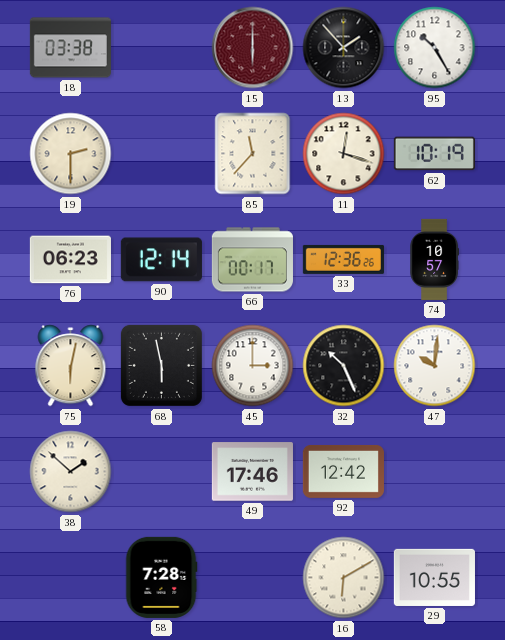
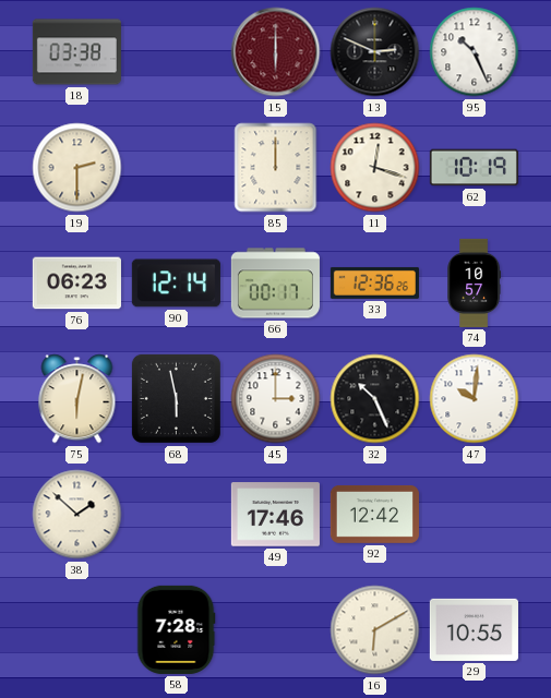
13: 1:53 -> 2:49 (375, 52)
95: 10:25 -> 10:26 (475, 52)
85: 11:37 -> 12:00 (276, 168)
